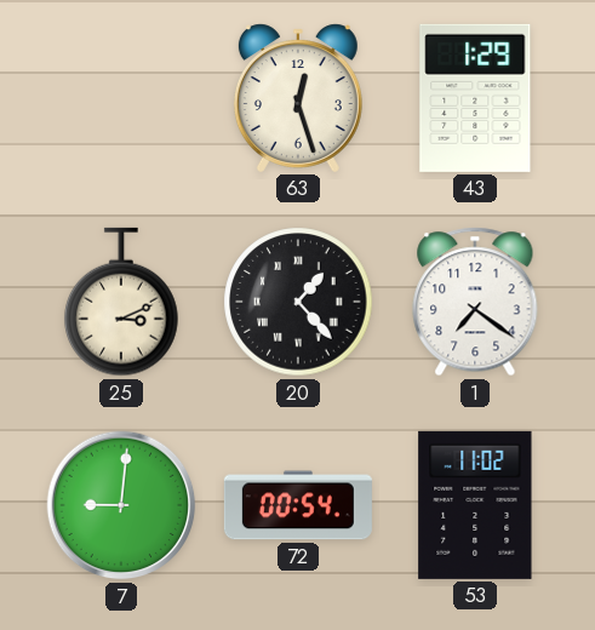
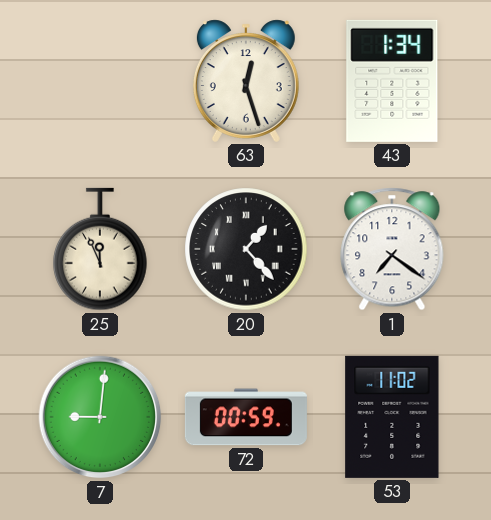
43: 1:29 -> 1:34 (392, 81)
25: 3:11 -> 11:56 (100, 249)
72: 00:54 -> 00:59 (246, 417)
